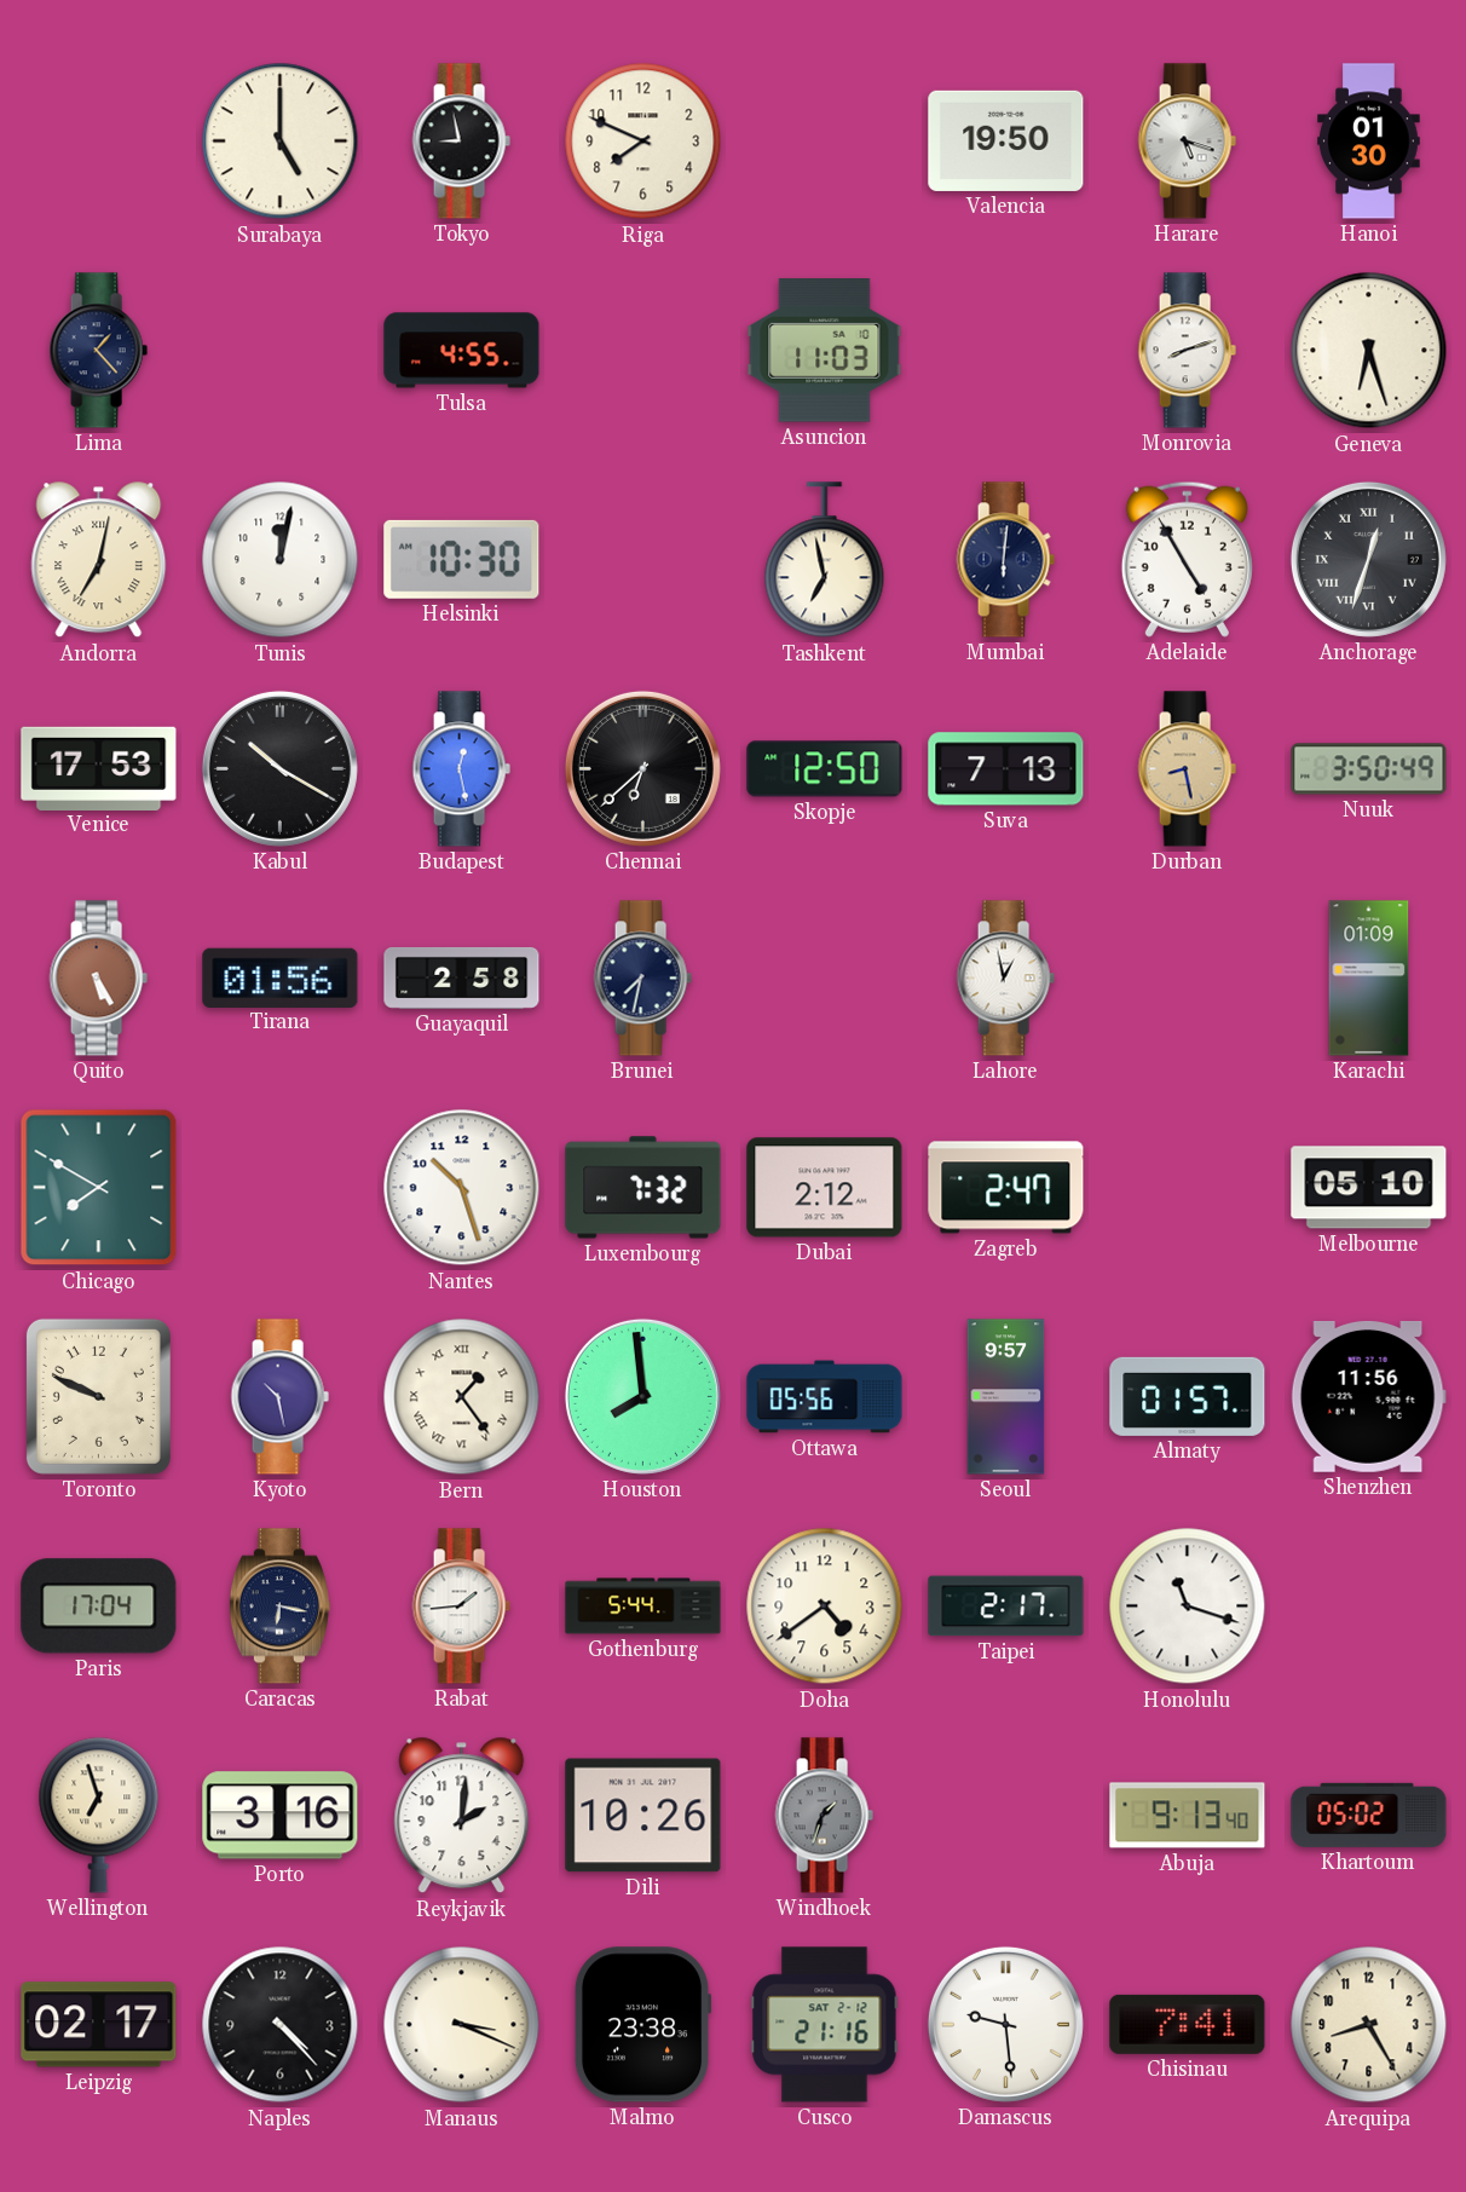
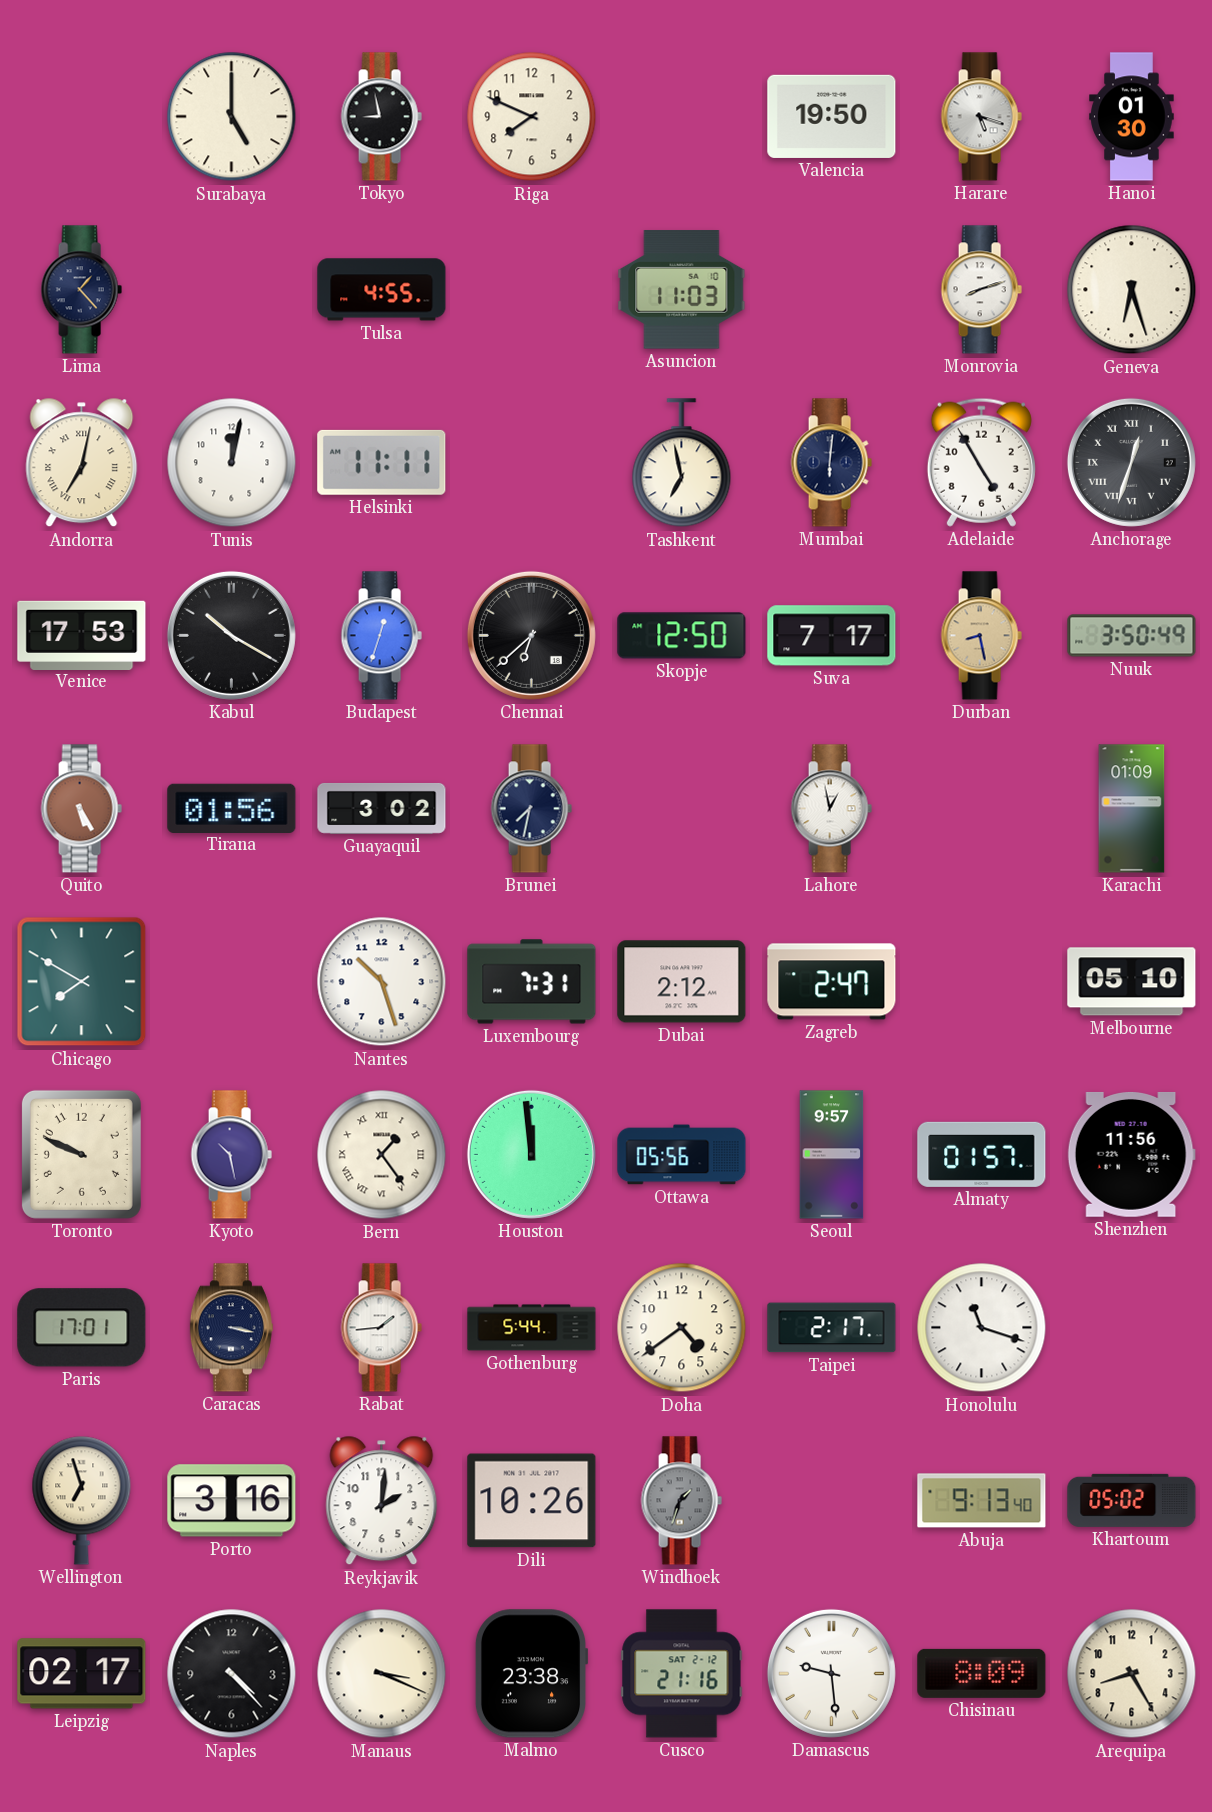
Helsinki: 10:30 -> 11:11 (382, 462)
Budapest: 12:28 -> 12:33 (381, 636)
Suva: 7:13 -> 7:17 (832, 636)
Guayaquil: 2:58 -> 3:02 (382, 808)
Luxembourg: 7:32 -> 7:31 (532, 982)
Houston: 7:59 -> 11:59 (531, 1154)
Paris: 17:04 -> 17:01 (82, 1328)
Caracas: 6:17 -> 3:17 (231, 1328)
Chisinau: 7:41 -> 8:09 (982, 1673)
